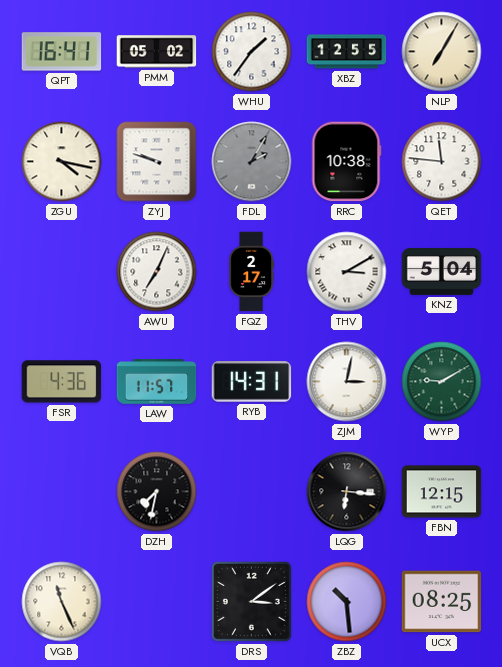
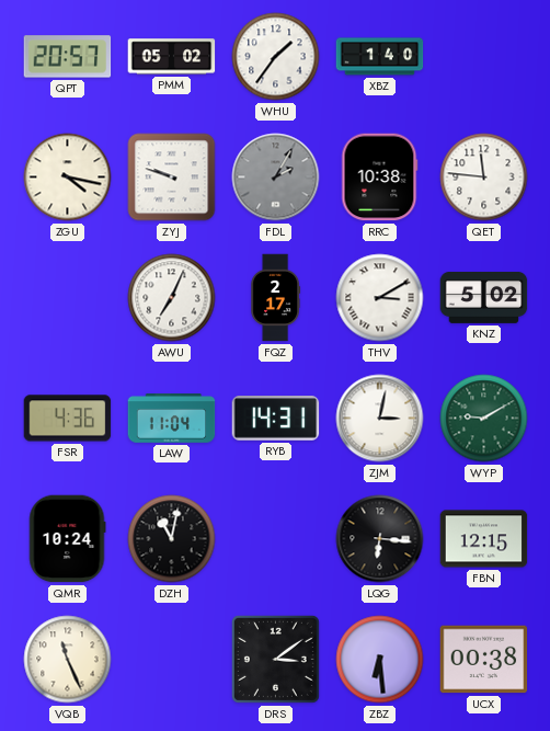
QPT: 16:41 -> 20:57 (68, 57)
XBZ: 12:55 -> 1:40 (380, 57)
NLP: 7:05 -> none (442, 52)
KNZ: 5:04 -> 5:02 (484, 297)
LAW: 11:57 -> 11:04 (172, 419)
QMR: none -> 10:24 (67, 539)
DZH: 7:32 -> 11:02 (172, 539)
ZBZ: 10:29 -> 6:29 (380, 660)
UCX: 08:25 -> 00:38 (484, 660)
